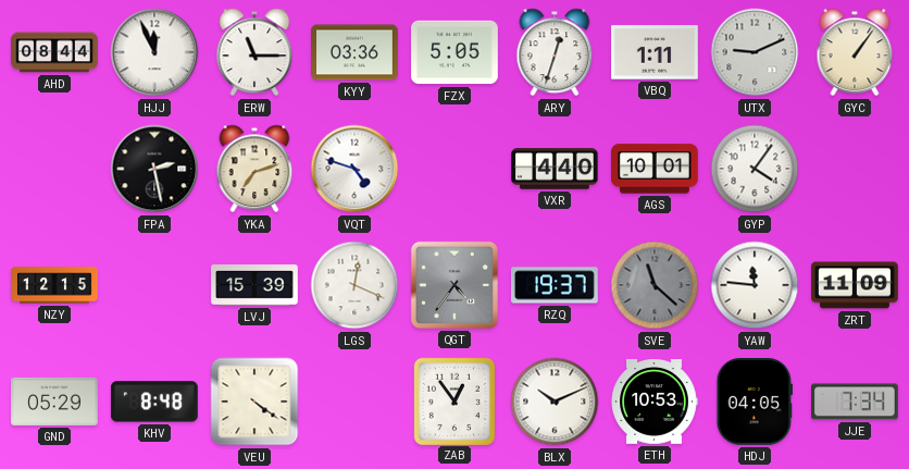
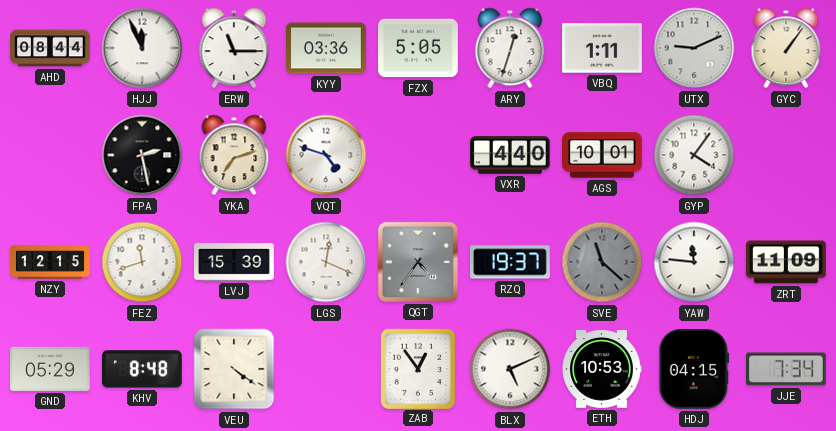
FEZ: none -> 11:42 (142, 262)
BLX: 10:11 -> 5:11 (510, 369)
HDJ: 04:05 -> 04:15 (693, 370)
